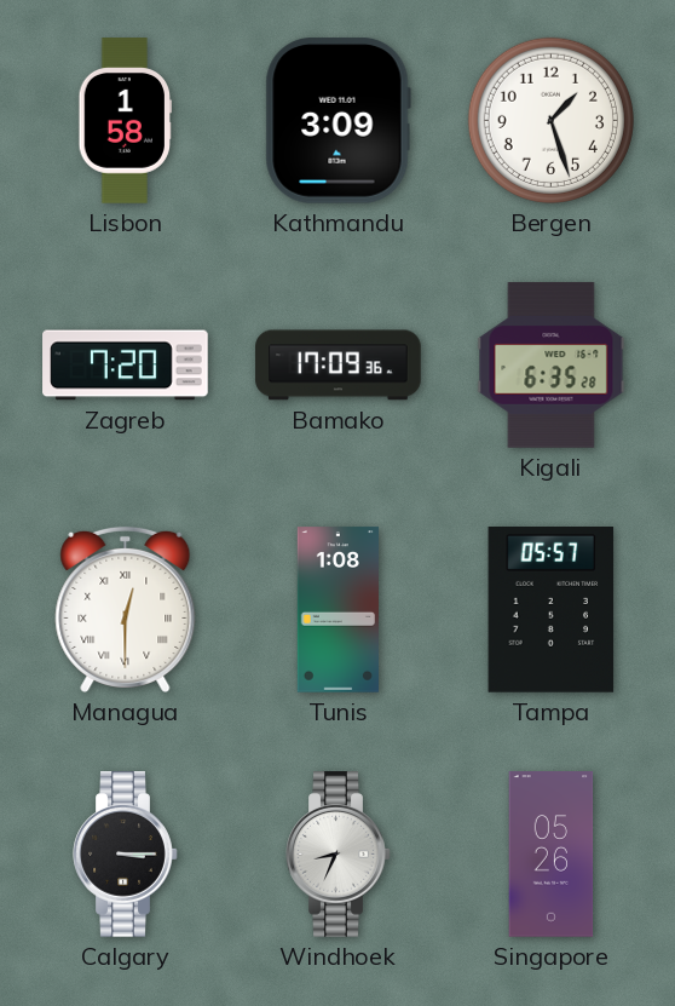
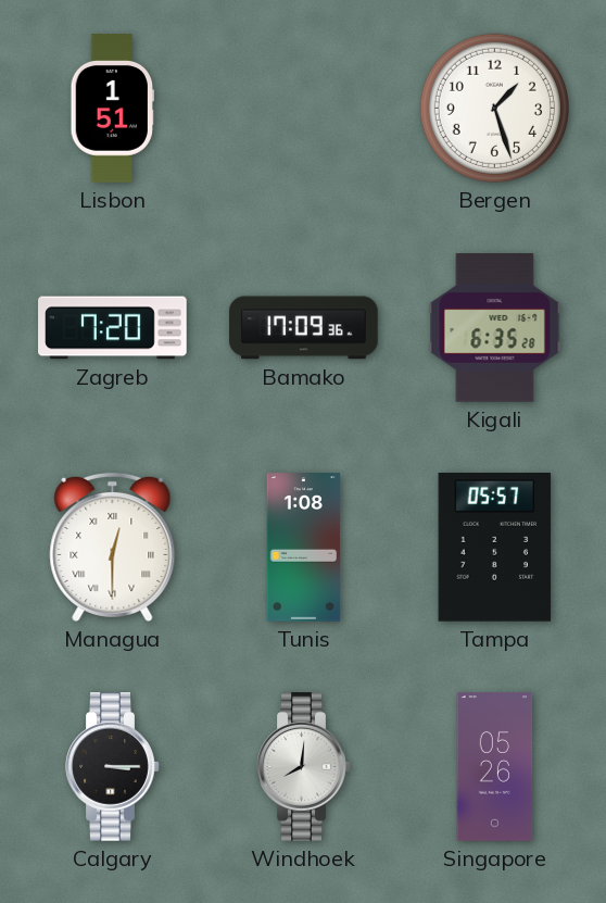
Lisbon: 1:58 -> 1:51 (112, 109)
Kathmandu: 3:09 -> none (337, 121)
Windhoek: 8:34 -> 8:01 (304, 767)
